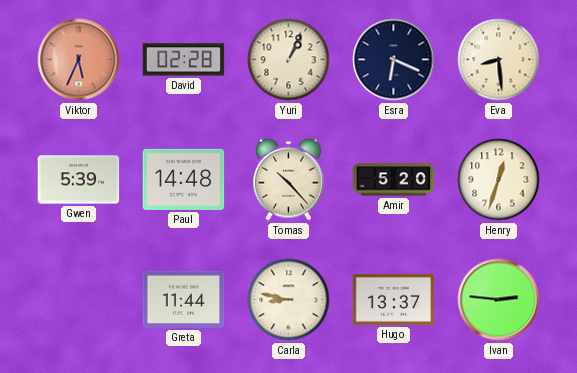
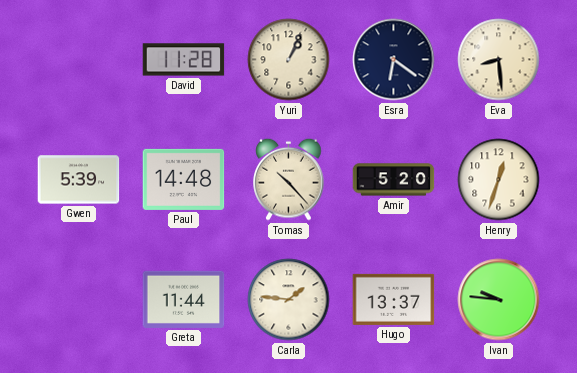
Viktor: 5:34 -> none (79, 60)
David: 02:28 -> 11:28 (184, 60)
Esra: 6:19 -> 6:21 (394, 60)
Carla: 8:47 -> 1:46 (289, 300)
Ivan: 2:46 -> 9:46 (499, 300)
